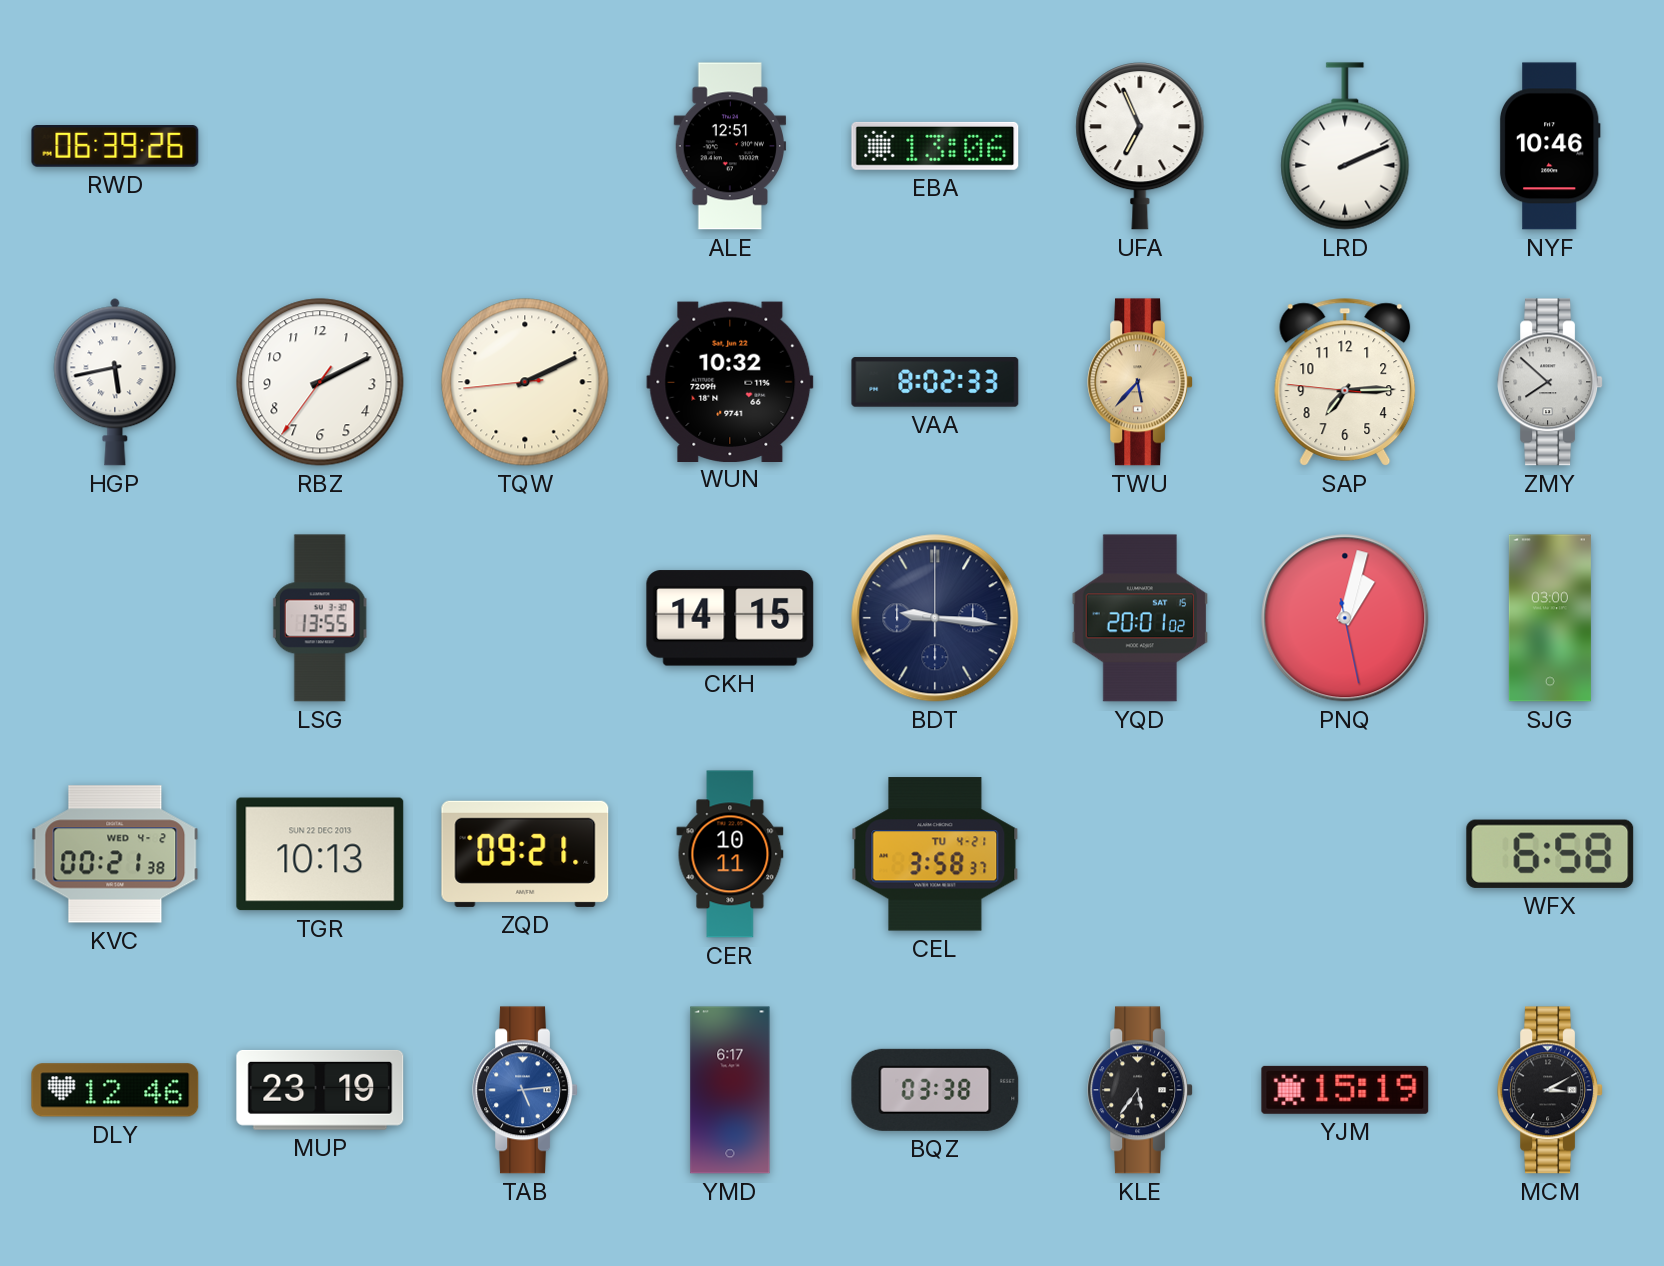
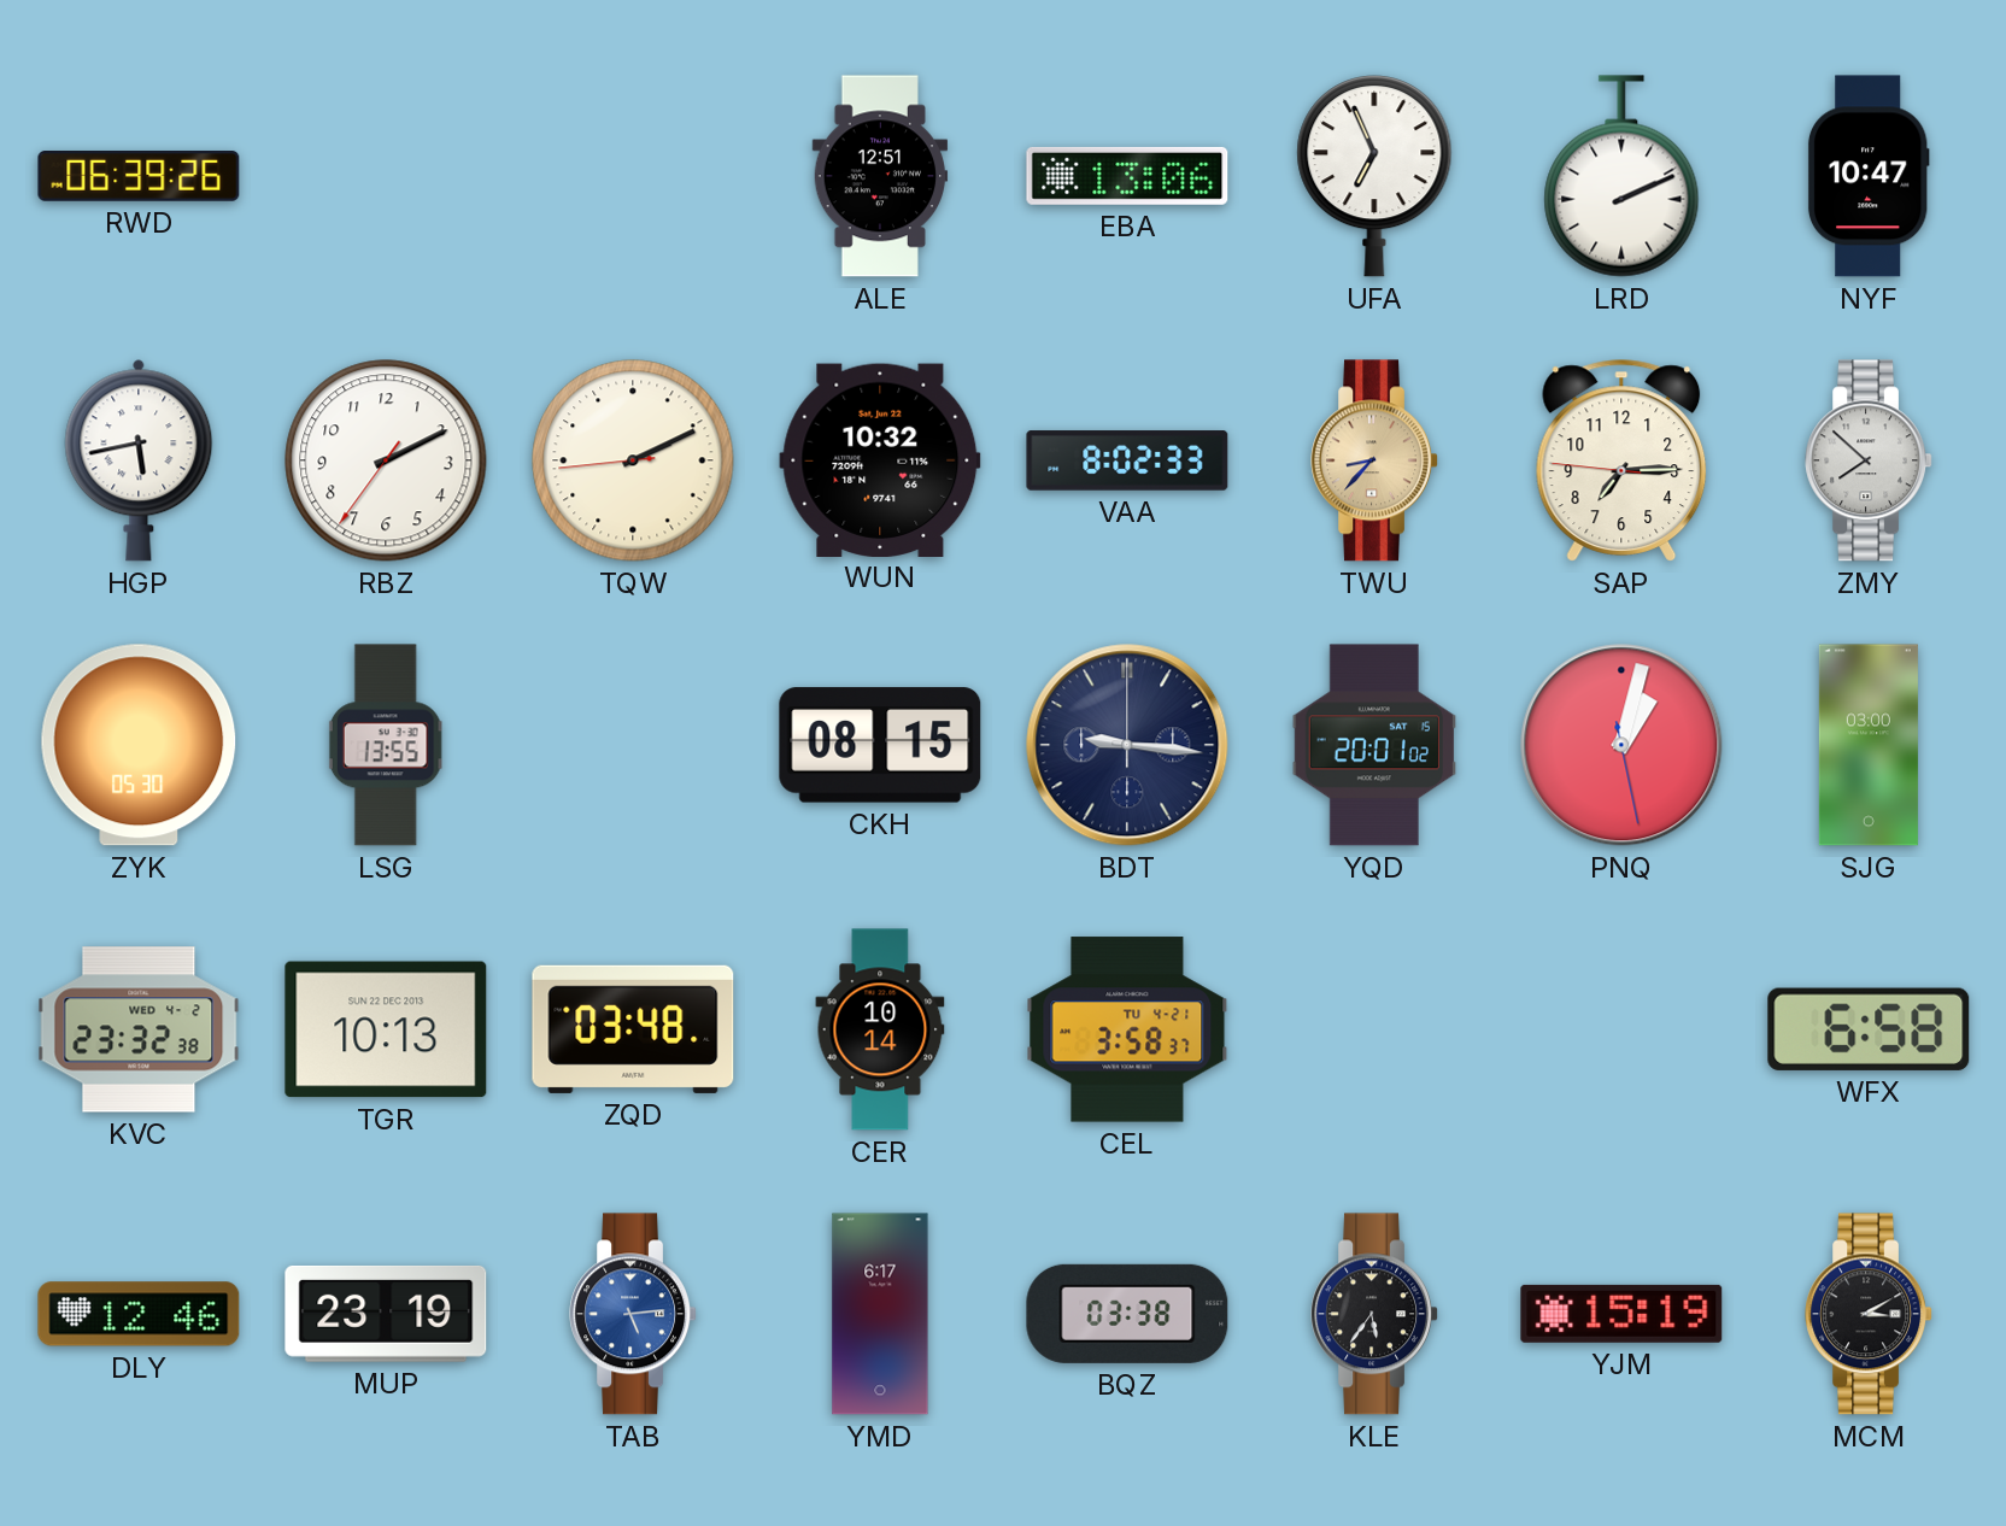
NYF: 10:46 -> 10:47 (1869, 176)
TWU: 5:37 -> 8:37 (1374, 460)
ZYK: none -> 05:30 (139, 745)
CKH: 14:15 -> 08:15 (880, 745)
KVC: 00:21 -> 23:32 (139, 1029)
ZQD: 09:21 -> 03:48 (633, 1029)
CER: 10:11 -> 10:14 (880, 1029)
